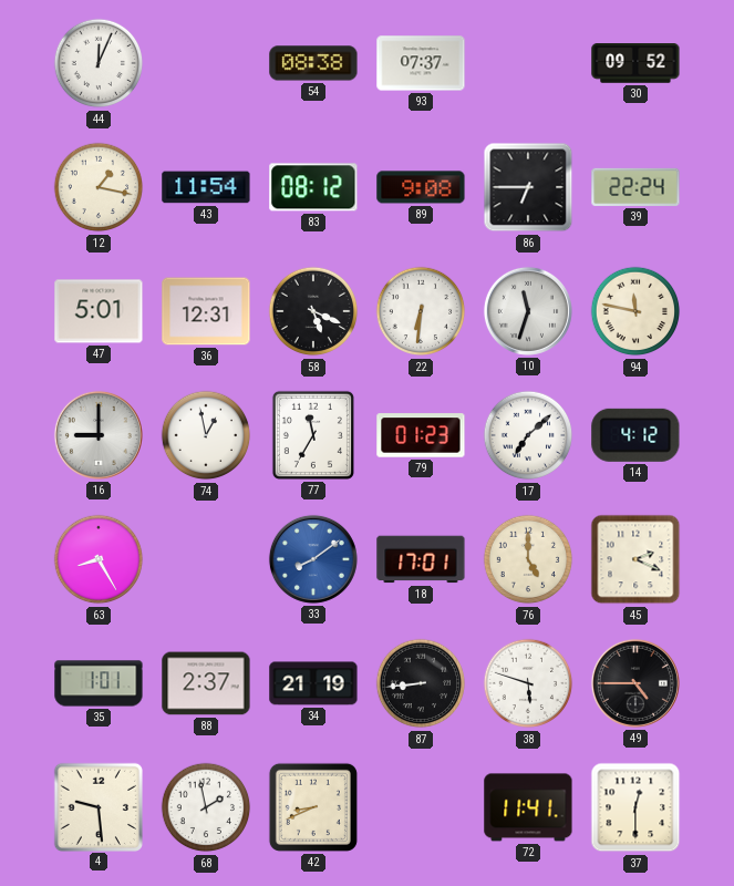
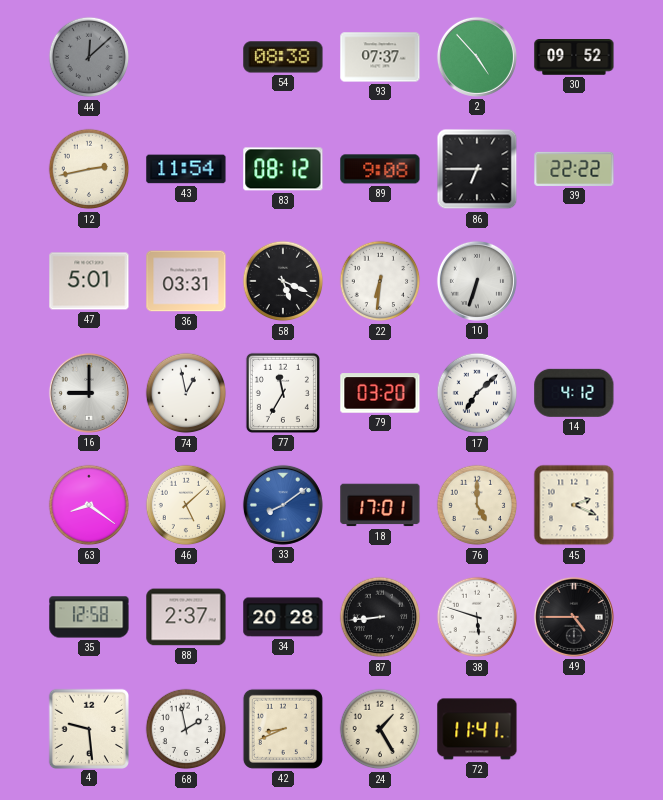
44: 12:04 -> 12:08 (89, 57)
44 dial: white -> grey (89, 57)
2: none -> 4:53 (477, 57)
12: 1:17 -> 2:43 (89, 169)
39: 22:24 -> 22:22 (574, 169)
36: 12:31 -> 03:31 (186, 281)
10: 11:33 -> 6:33 (477, 281)
94: 11:47 -> none (635, 311)
79: 01:23 -> 03:20 (380, 393)
63: 8:25 -> 8:21 (89, 505)
46: none -> 5:08 (186, 505)
35: 1:01 -> 12:58 (89, 617)
34: 21:19 -> 20:28 (283, 617)
24: none -> 1:25 (380, 729)
37: 12:30 -> none (635, 807)
